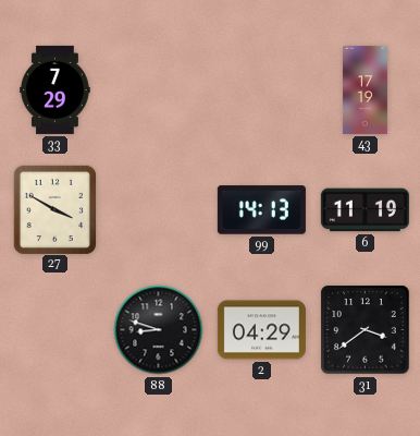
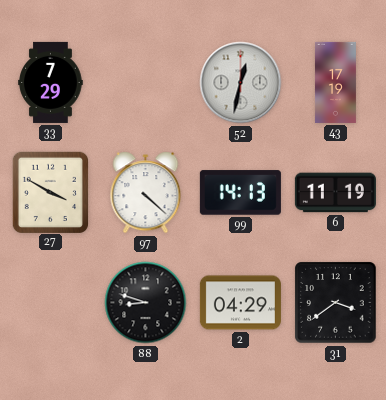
52: none -> 12:32 (241, 83)
97: none -> 4:22 (146, 193)
